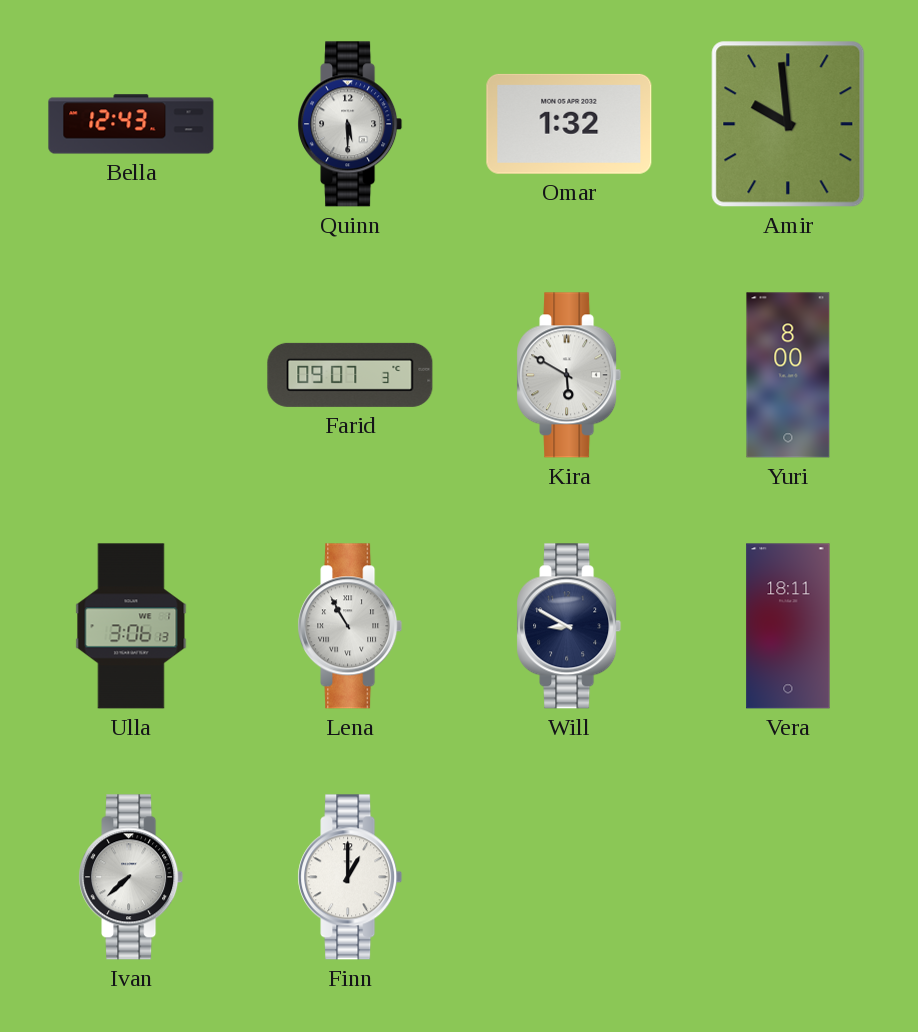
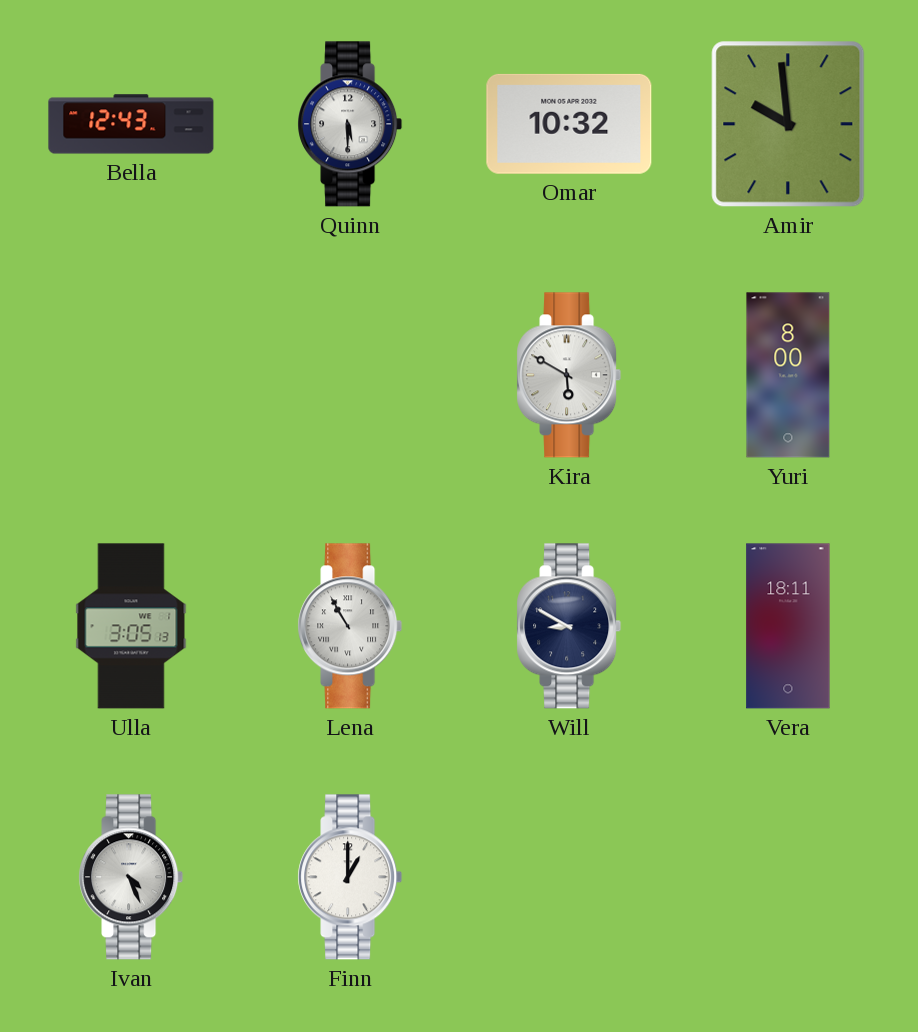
Omar: 1:32 -> 10:32 (569, 124)
Farid: 09:07 -> none (350, 375)
Ulla: 3:06 -> 3:05 (131, 626)
Ivan: 7:38 -> 4:26 (131, 877)
